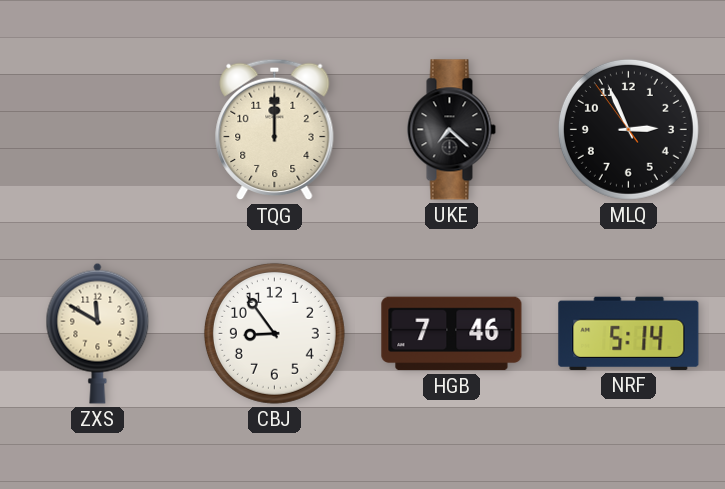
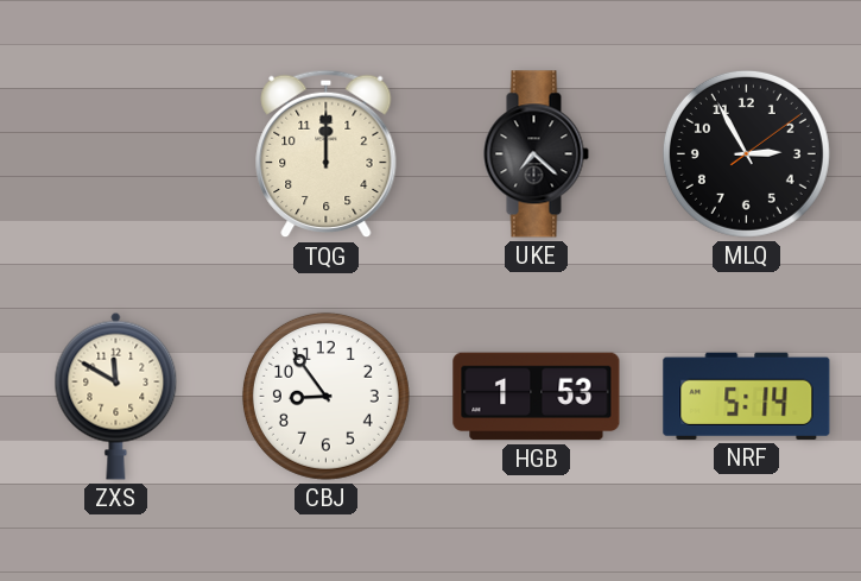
MLQ: 2:55:54 -> 2:55:09 (746, 153)
HGB: 7:46 -> 1:53 (537, 397)
